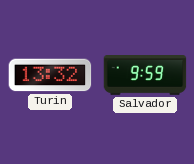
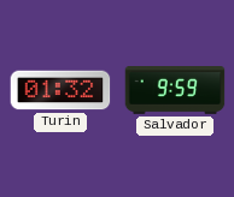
Turin: 13:32 -> 01:32 (60, 90)
